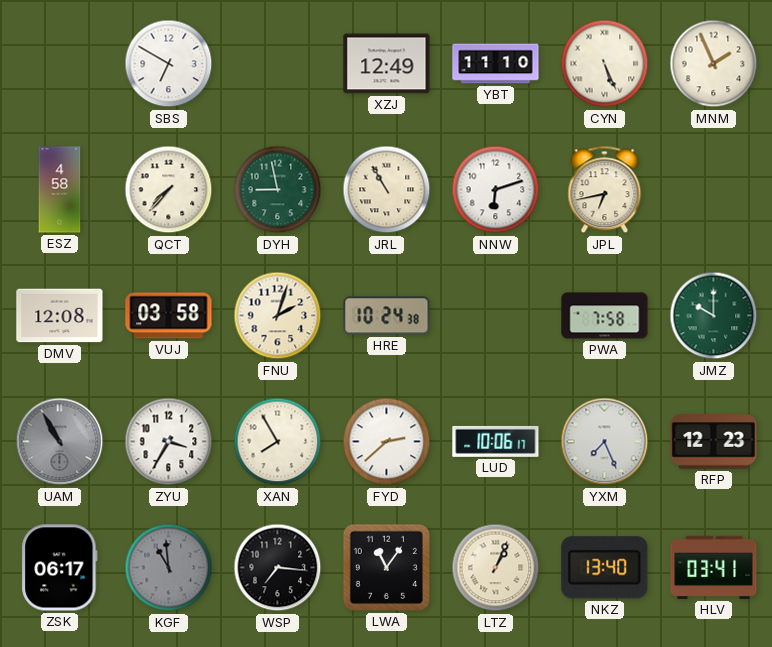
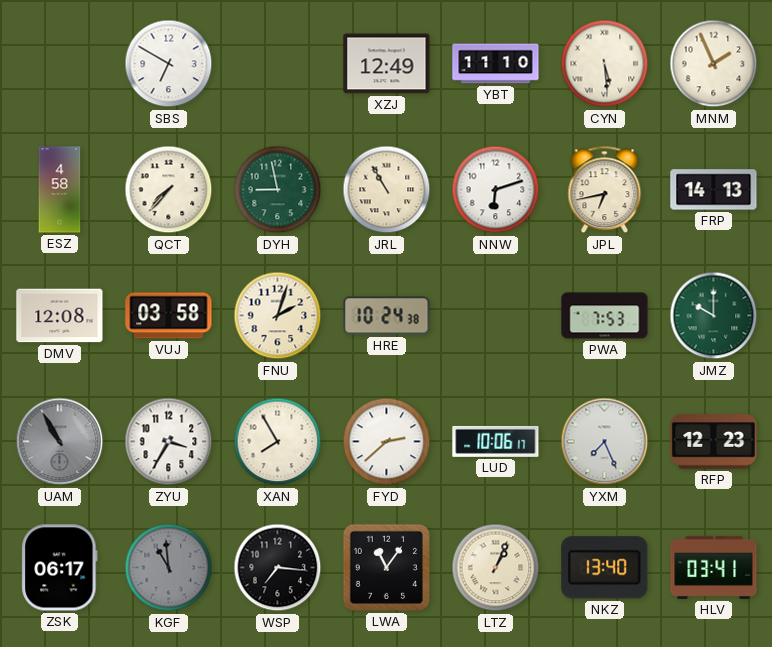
CYN: 5:26 -> 5:29 (605, 64)
FRP: none -> 14:13 (714, 190)
PWA: 7:58 -> 7:53 (605, 316)
